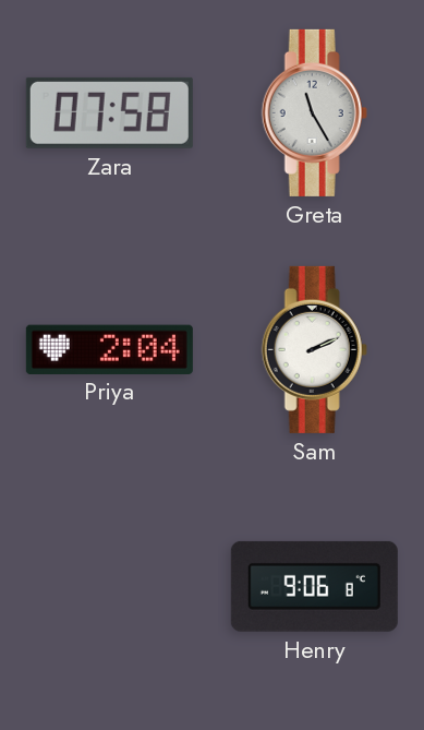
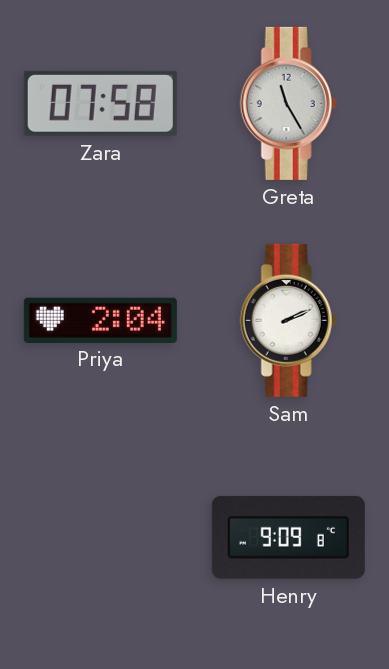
Henry: 9:06 -> 9:09 (288, 537)
